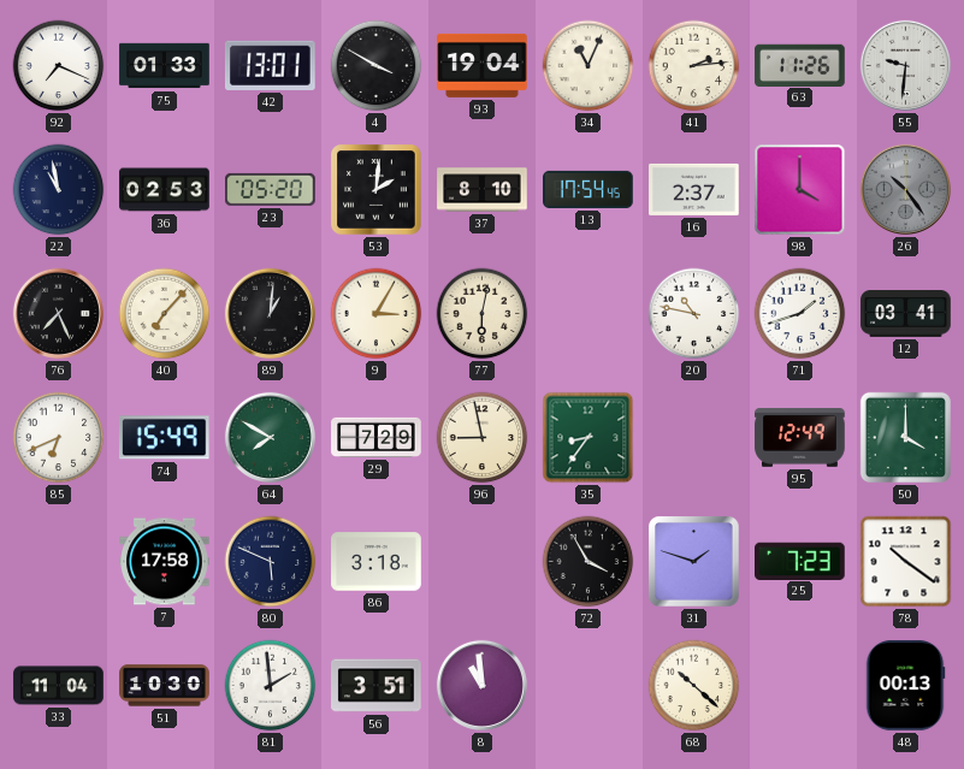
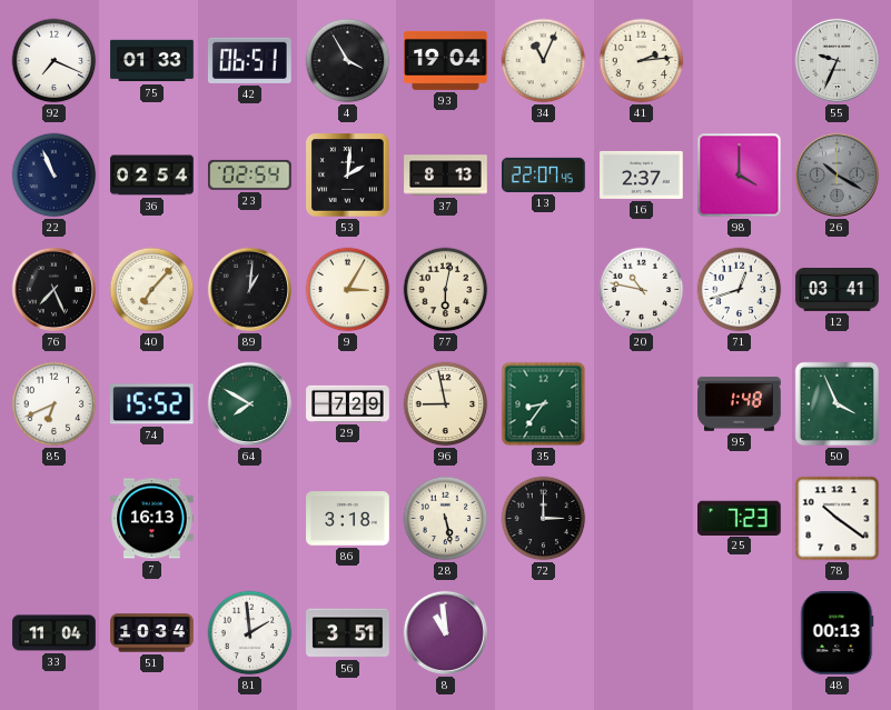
42: 13:01 -> 06:51 (250, 60)
4: 3:50 -> 3:55 (348, 61)
63: 11:26 -> none (800, 65)
55: 9:31 -> 9:34 (836, 60)
22: 10:58 -> 10:56 (55, 176)
36: 02:53 -> 02:54 (152, 176)
23: 05:20 -> 02:54 (250, 174)
37: 8:10 -> 8:13 (446, 176)
13: 17:54 -> 22:07 (544, 174)
26: 10:24 -> 10:20 (836, 174)
71: 1:42 -> 12:42 (740, 290)
74: 15:49 -> 15:52 (151, 404)
95: 12:49 -> 1:48 (740, 404)
50: 4:00 -> 3:56 (836, 403)
7: 17:58 -> 16:13 (152, 519)
80: 5:49 -> none (271, 562)
28: none -> 5:28 (446, 519)
72: 3:55 -> 3:00 (544, 519)
31: 1:48 -> none (694, 562)
51: 10:30 -> 10:34 (152, 633)
68: 10:22 -> none (694, 686)
